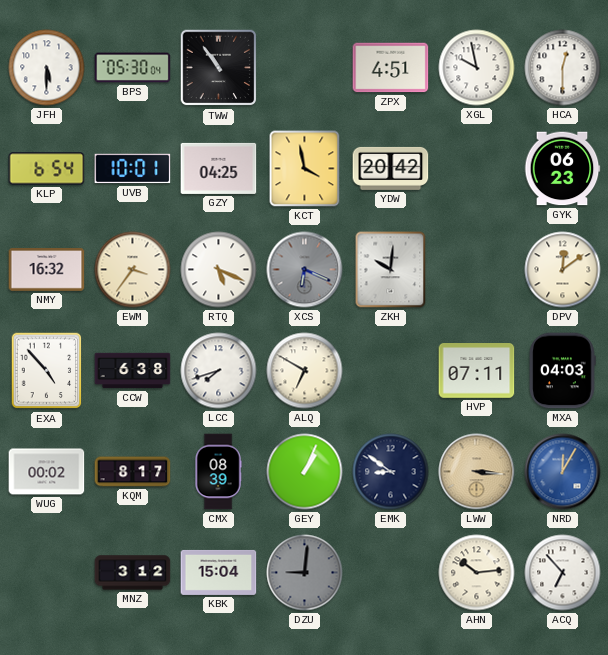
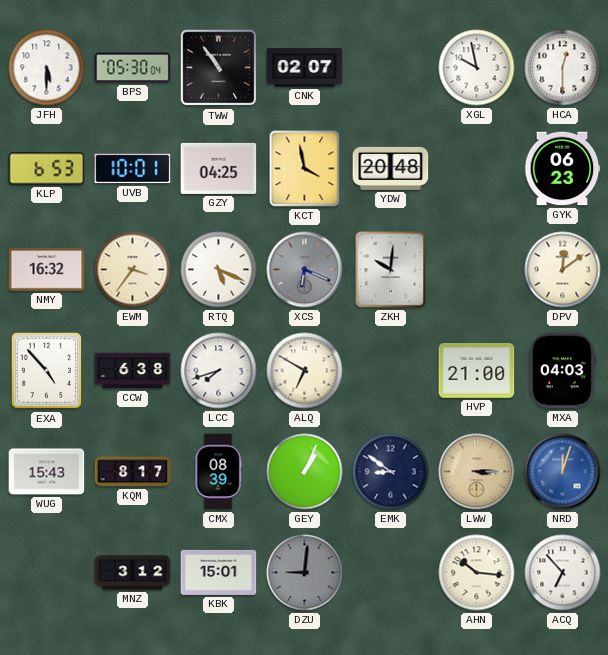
CNK: none -> 02:07 (305, 67)
ZPX: 4:51 -> none (391, 68)
KLP: 6:54 -> 6:53 (47, 169)
YDW: 20:42 -> 20:48 (391, 168)
HVP: 07:11 -> 21:00 (477, 371)
WUG: 00:02 -> 15:43 (47, 472)
LWW: 3:16 -> 3:15 (477, 472)
NRD: 12:05 -> 12:03 (563, 472)
KBK: 15:04 -> 15:01 (219, 572)
AHN: 10:14 -> 10:16 (477, 573)
